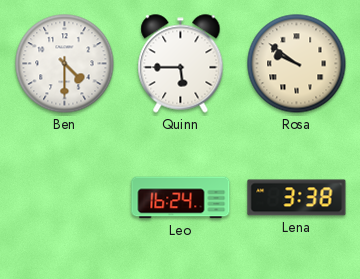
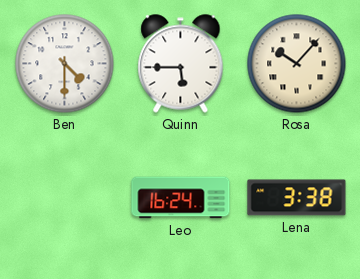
Rosa: 9:51 -> 10:07 (297, 64)
